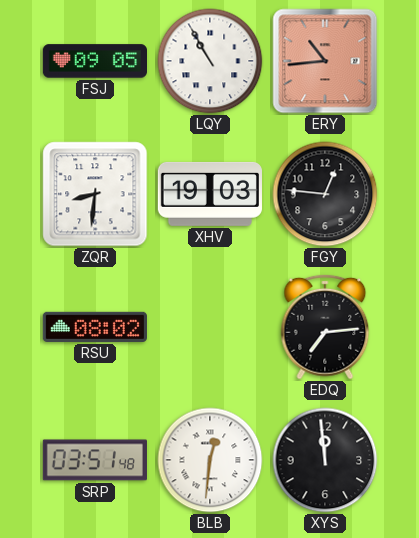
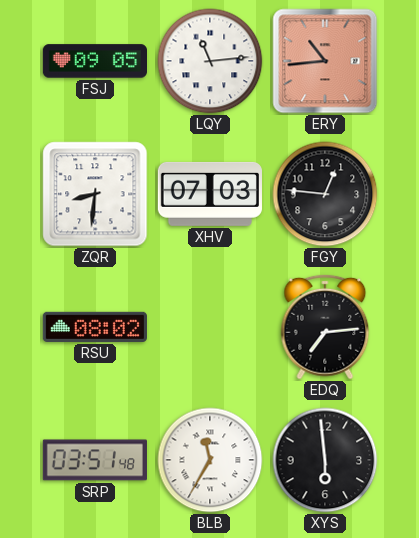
LQY: 10:55 -> 11:14 (210, 61)
XHV: 19:03 -> 07:03 (210, 194)
BLB: 12:31 -> 11:35 (210, 460)
XYS: 11:59 -> 5:59 (325, 460)
